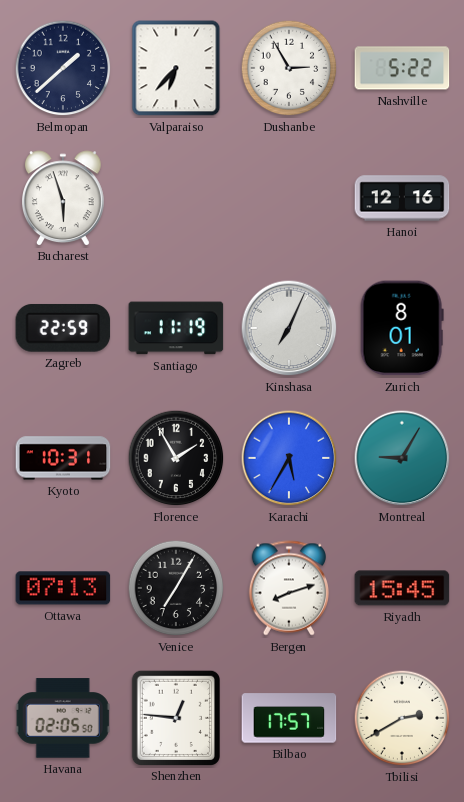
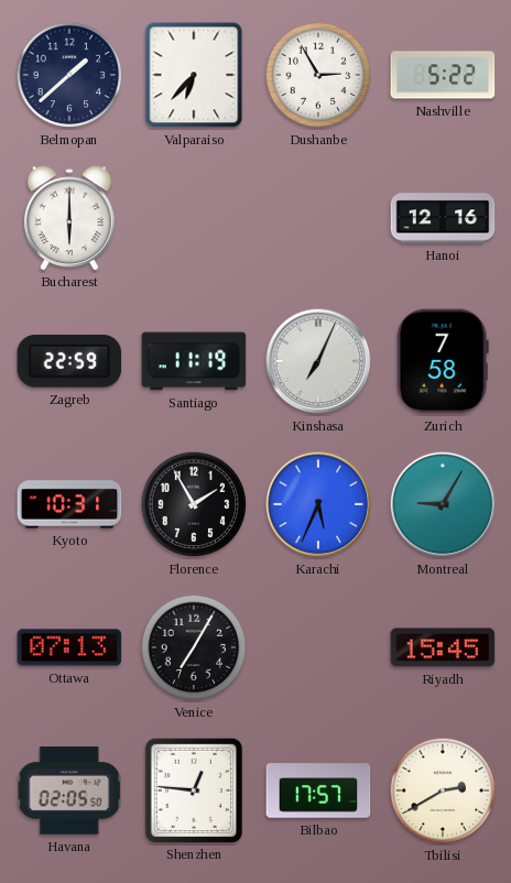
Bucharest: 5:57 -> 6:00 (69, 218)
Zurich: 8:01 -> 7:58 (443, 361)
Karachi: 5:35 -> 5:34 (318, 504)
Bergen: 8:12 -> none (288, 588)
